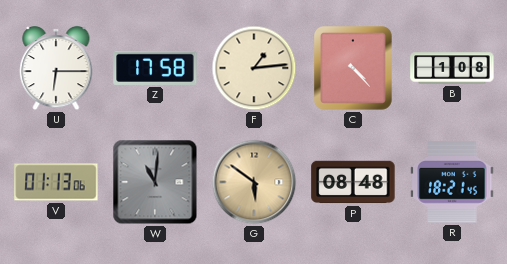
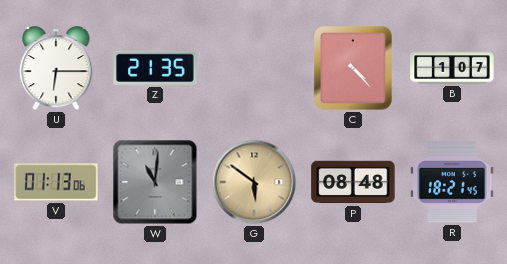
Z: 17:58 -> 21:35 (155, 68)
F: 1:14 -> none (254, 68)
B: 1:08 -> 1:07 (452, 68)
